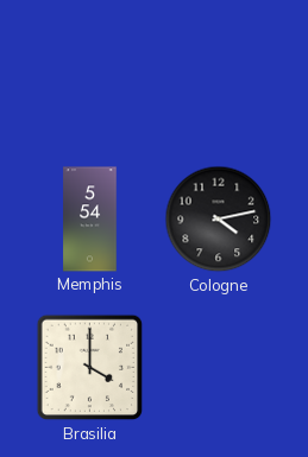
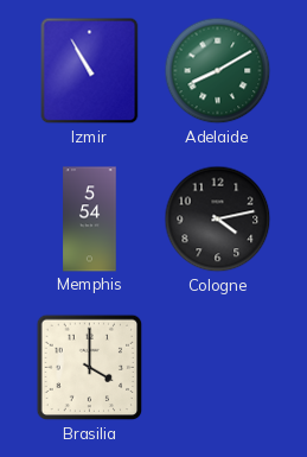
Izmir: none -> 10:55 (90, 71)
Adelaide: none -> 8:10 (218, 71)
